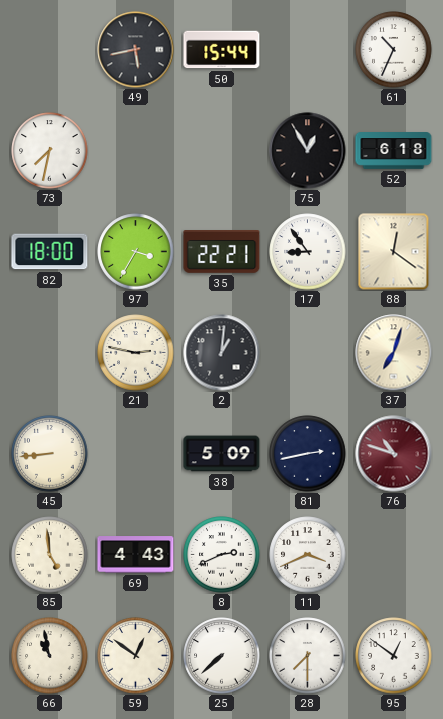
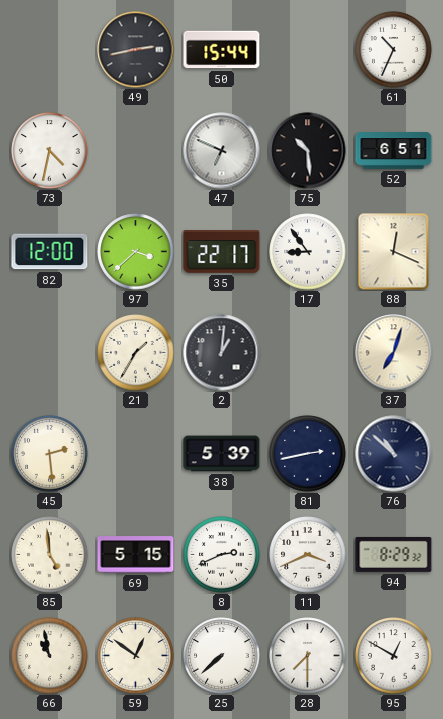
49: 5:43 -> 2:43 (136, 50)
73: 7:32 -> 4:32 (50, 151)
47: none -> 6:49 (222, 151)
75: 12:55 -> 10:29 (308, 151)
52: 6:18 -> 6:51 (394, 151)
82: 18:00 -> 12:00 (50, 252)
97: 3:35 -> 3:38 (136, 252)
35: 22:21 -> 22:17 (222, 252)
88: 12:21 -> 12:19 (394, 252)
21: 2:47 -> 1:35 (136, 353)
45: 8:44 -> 2:29 (50, 454)
38: 5:09 -> 5:39 (222, 454)
76: 10:48 -> 10:52 (394, 454)
76 dial: burgundy -> navy (394, 454)
69: 4:43 -> 5:15 (136, 555)
94: none -> 8:29 (394, 554)
95: 12:51 -> 12:50 (394, 656)
